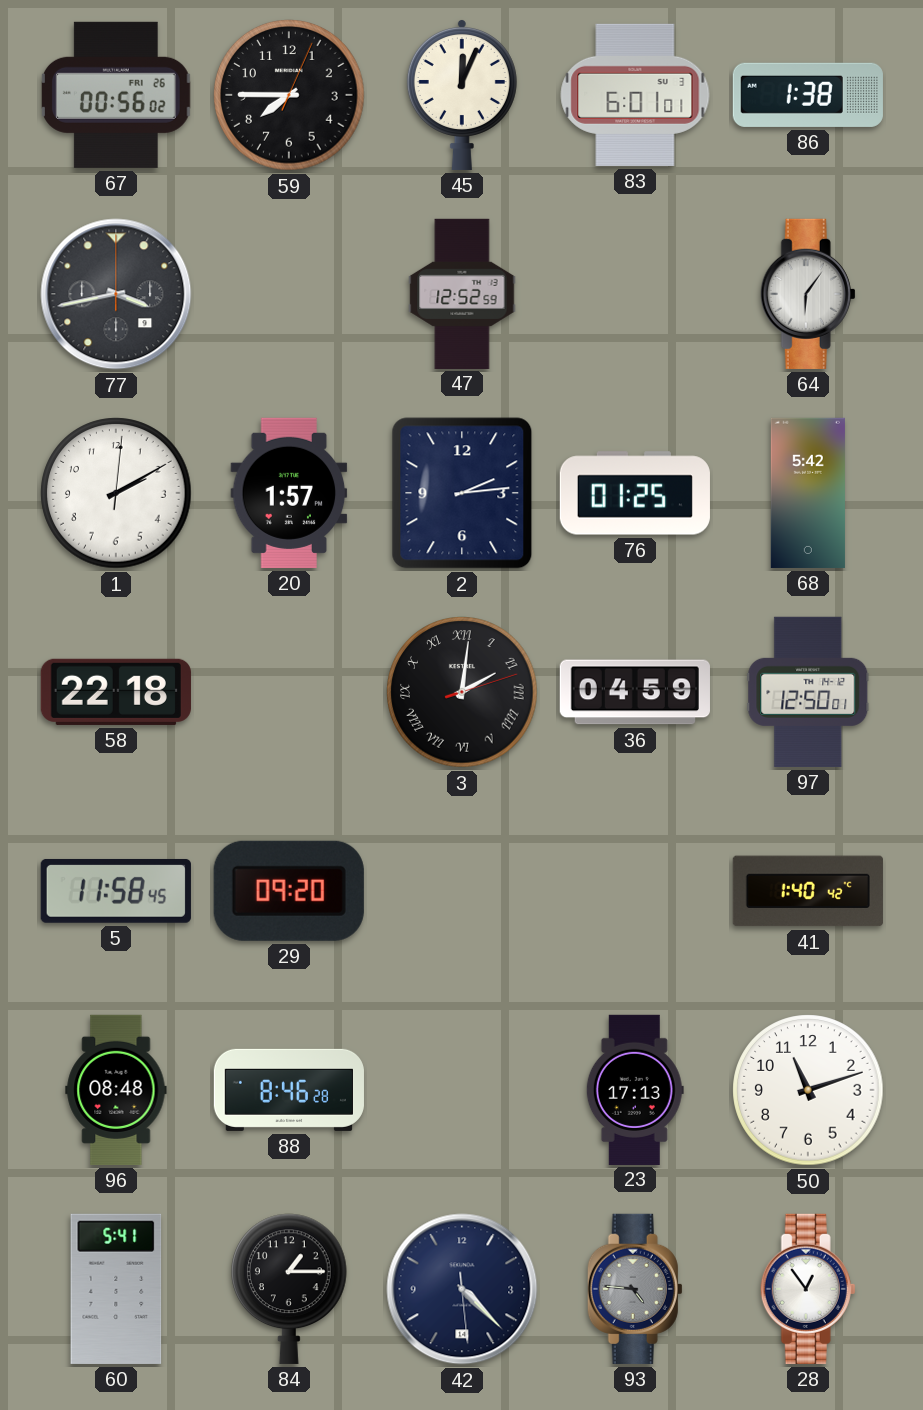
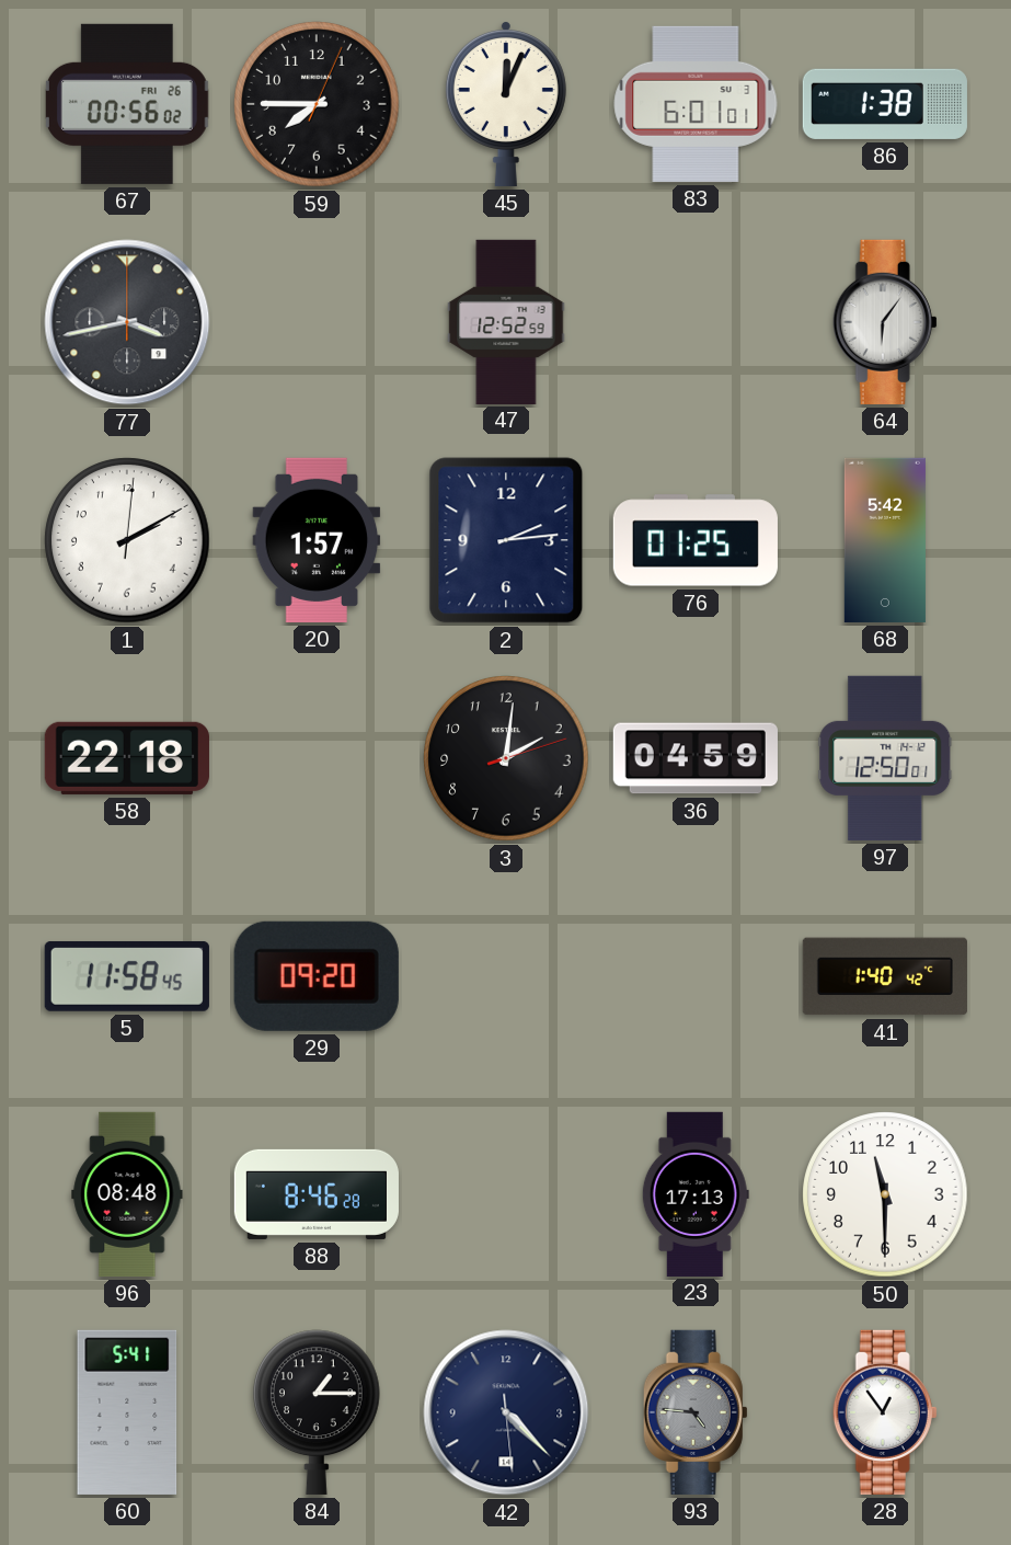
3 numerals: Roman -> Arabic (506, 758)
50: 11:12 -> 11:30 (885, 1194)
